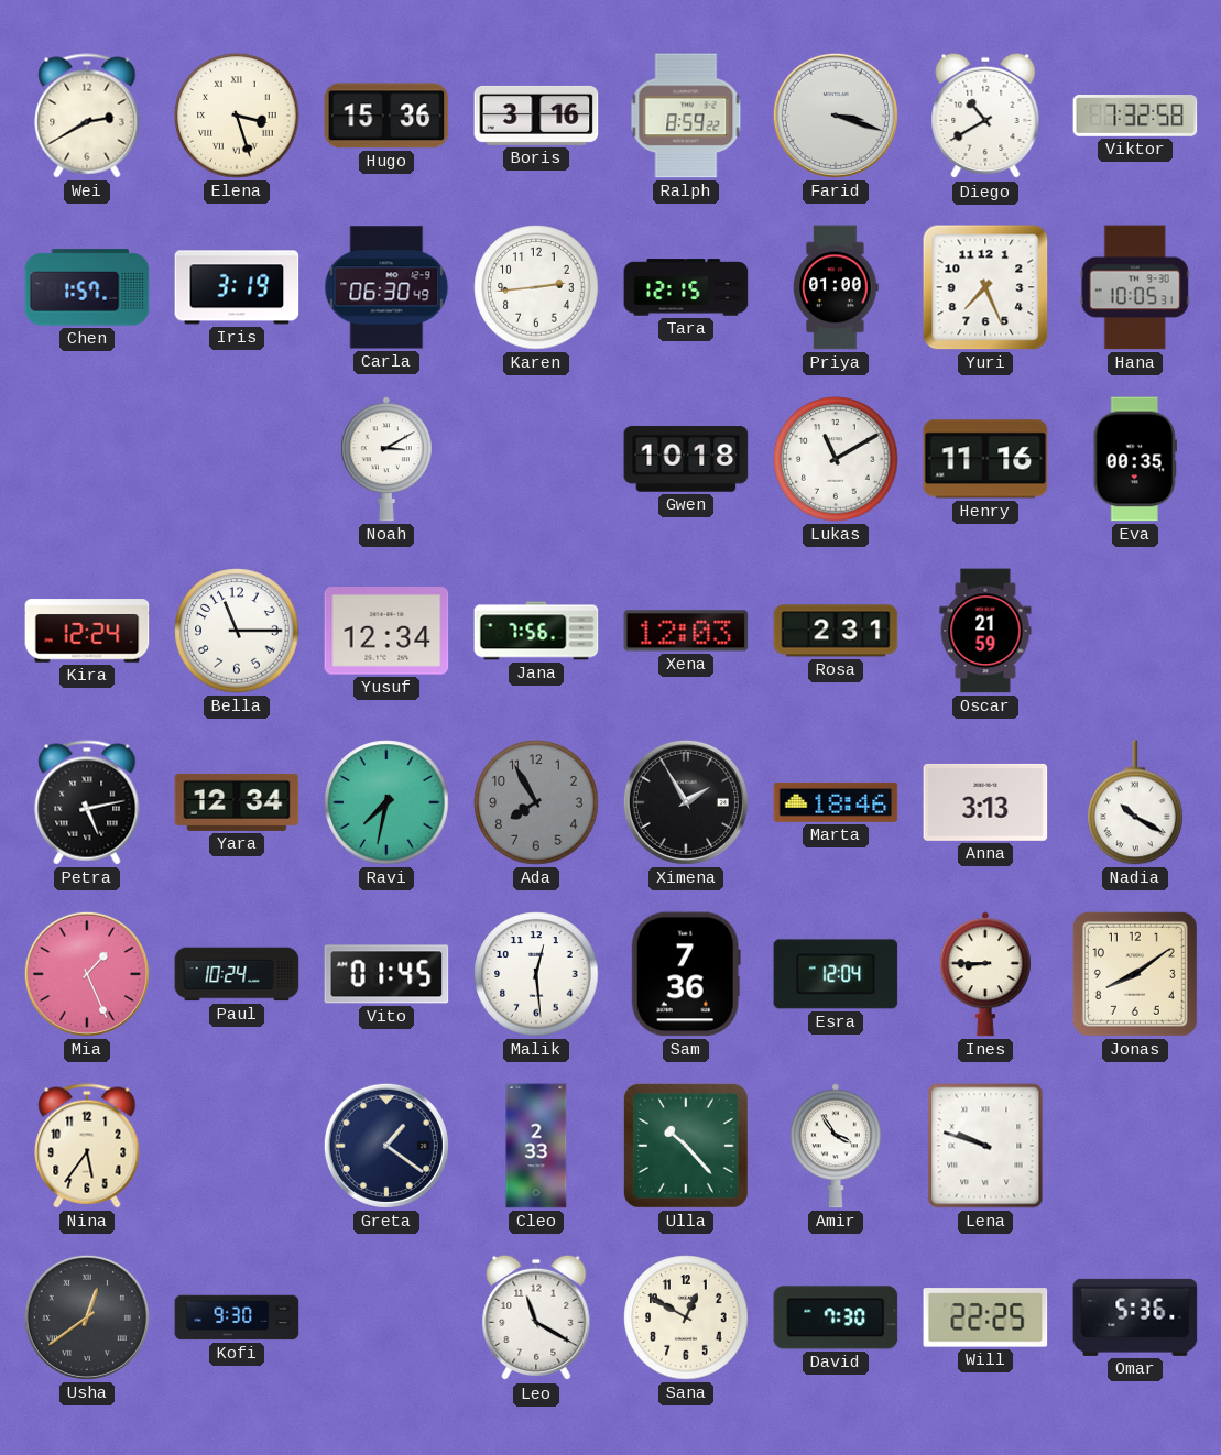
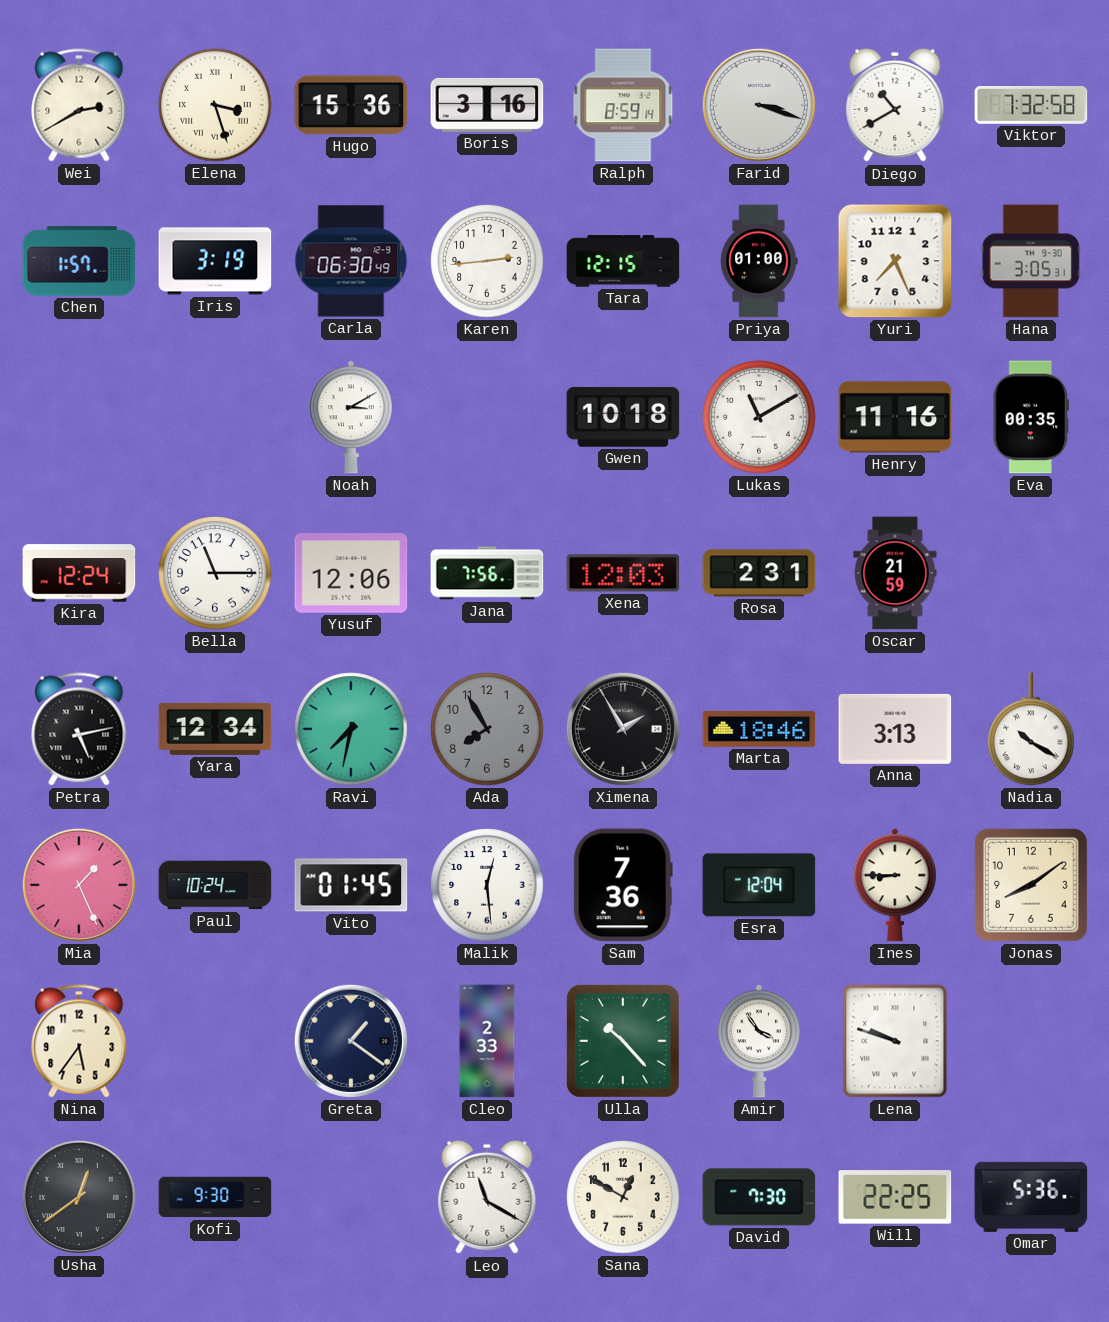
Ralph: 8:59:22 -> 8:59:14 (623, 105)
Hana: 10:05 -> 3:05 (1031, 261)
Yusuf: 12:34 -> 12:06 (351, 574)
